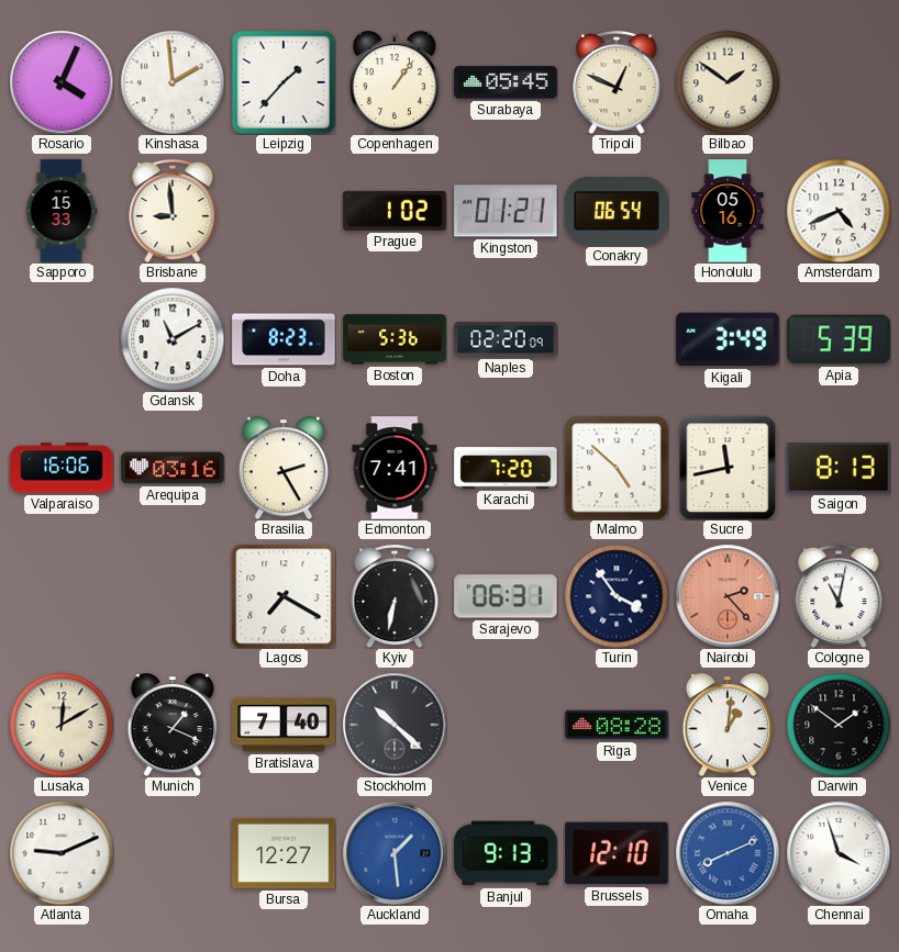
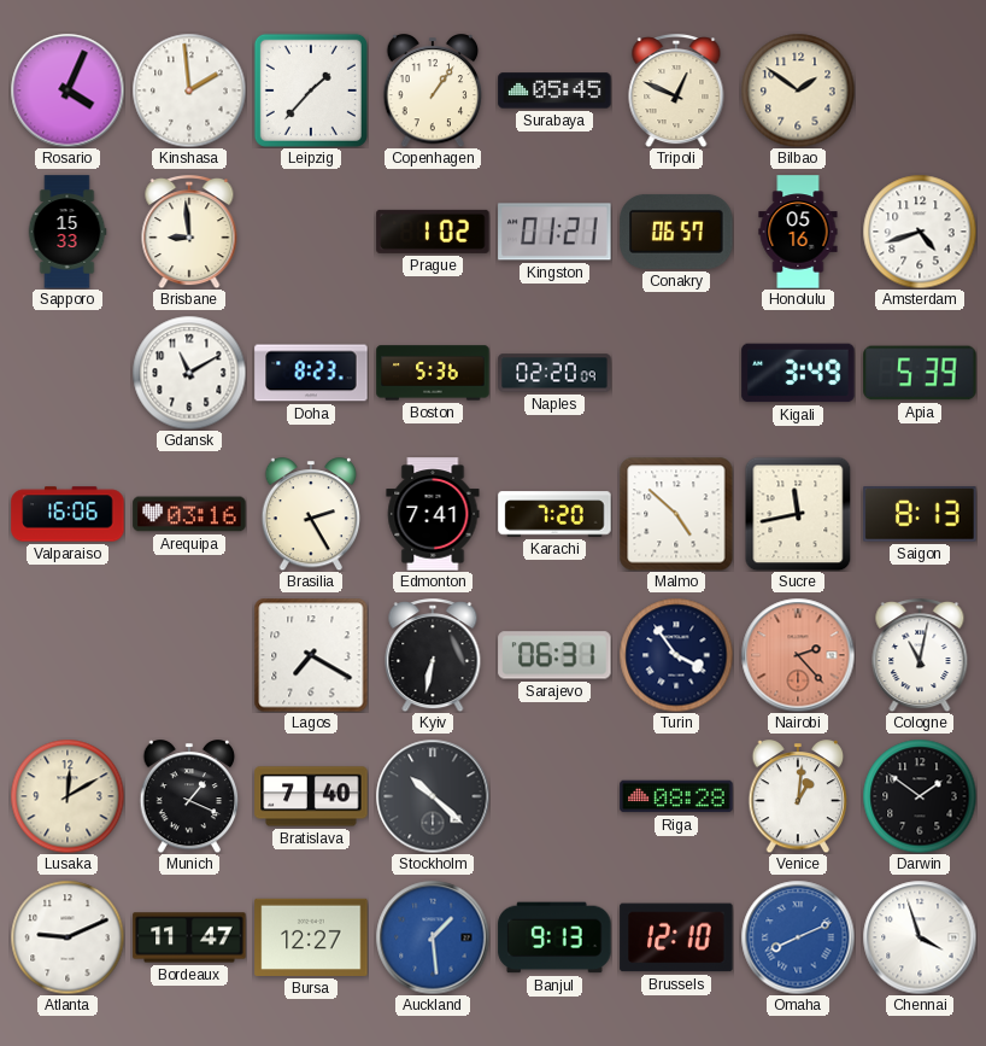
Conakry: 06:54 -> 06:57 (676, 232)
Amsterdam: 4:41 -> 4:42 (920, 232)
Bordeaux: none -> 11:47 (189, 937)
